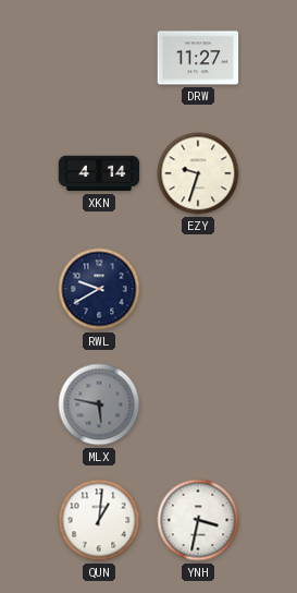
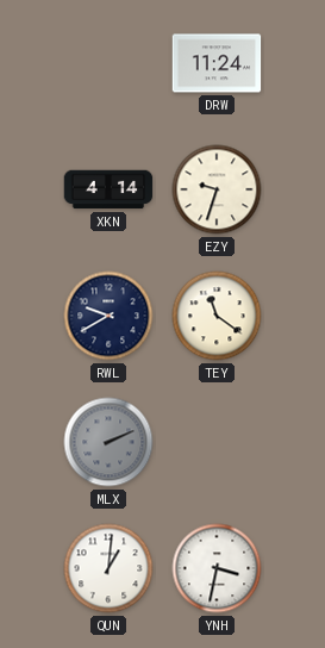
DRW: 11:27 -> 11:24 (217, 63)
TEY: none -> 11:21 (217, 316)
MLX: 5:47 -> 2:11 (108, 442)
